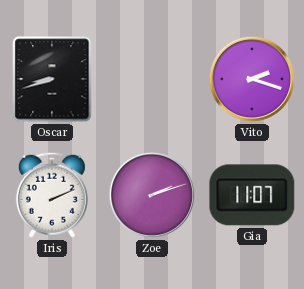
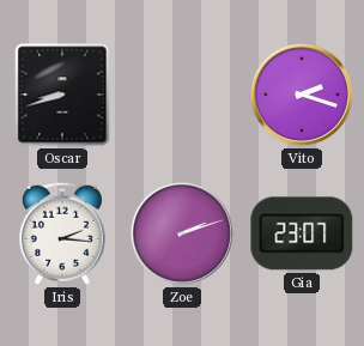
Iris: 2:11 -> 2:16 (62, 233)
Gia: 11:07 -> 23:07 (302, 233)
